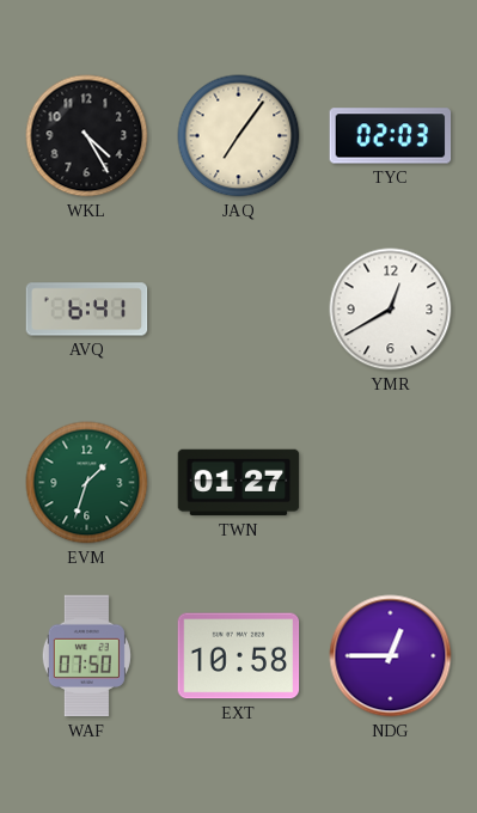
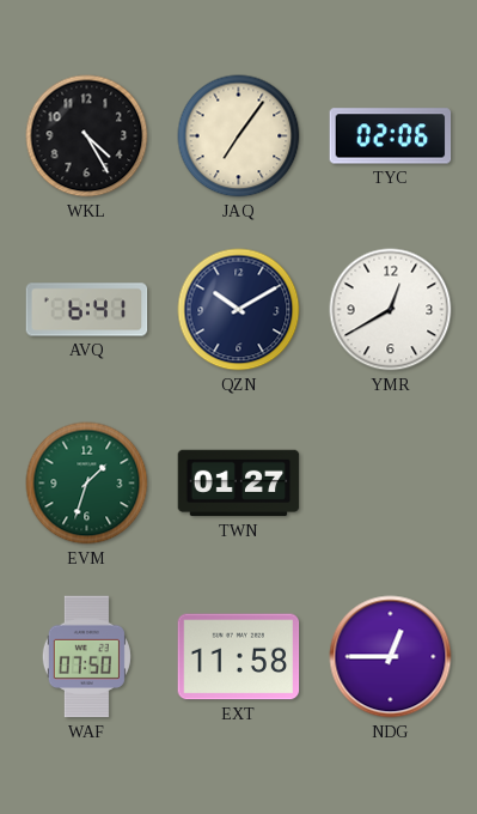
TYC: 02:03 -> 02:06 (391, 136)
QZN: none -> 10:10 (239, 310)
EXT: 10:58 -> 11:58 (239, 657)
